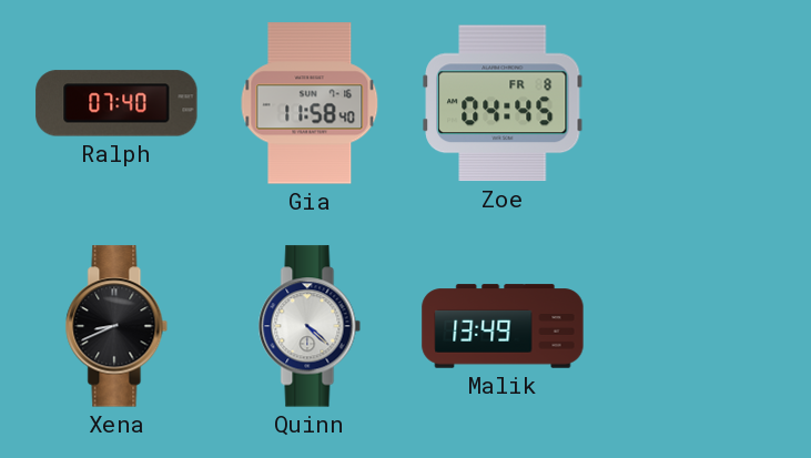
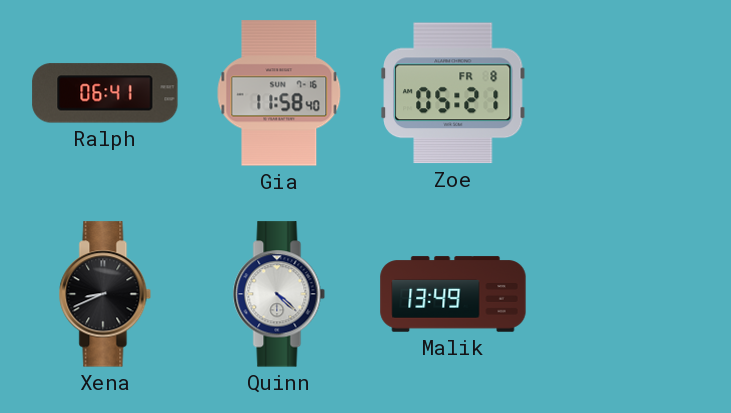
Ralph: 07:40 -> 06:41 (105, 93)
Zoe: 04:45 -> 05:21 (453, 93)
